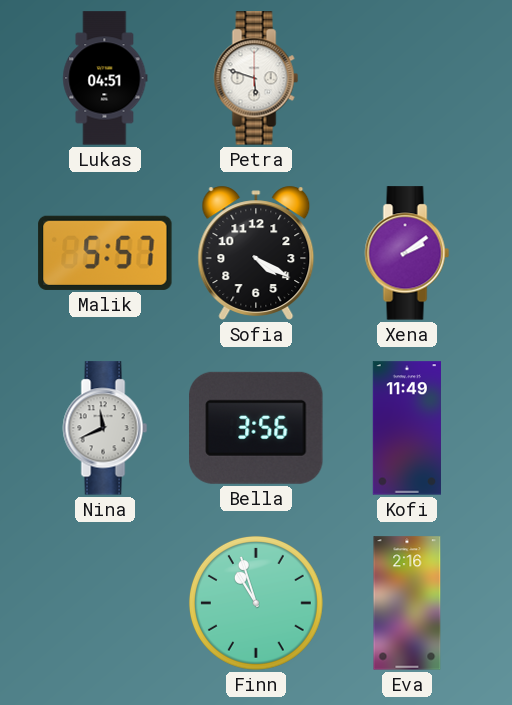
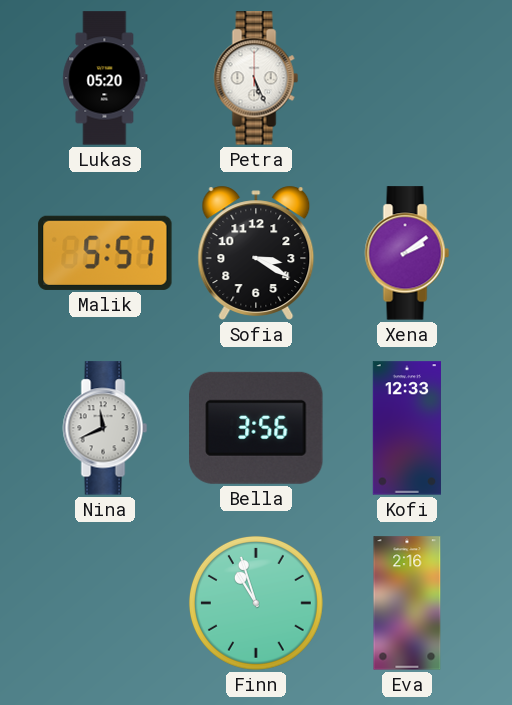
Lukas: 04:51 -> 05:20 (105, 78)
Petra: 5:48 -> 5:26 (256, 78)
Sofia: 4:20 -> 3:20 (256, 253)
Kofi: 11:49 -> 12:33 (406, 428)
